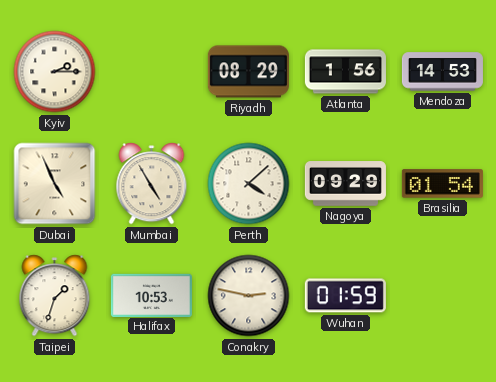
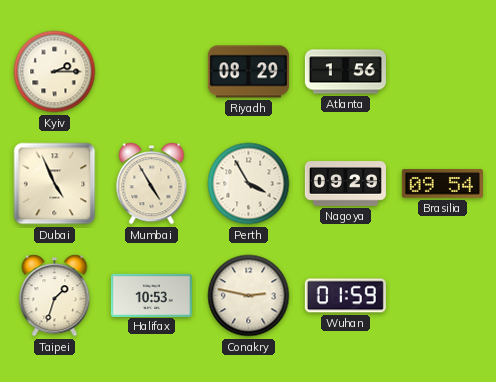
Mendoza: 14:53 -> none (442, 72)
Perth: 4:08 -> 3:55 (249, 184)
Brasilia: 01:54 -> 09:54 (442, 184)
